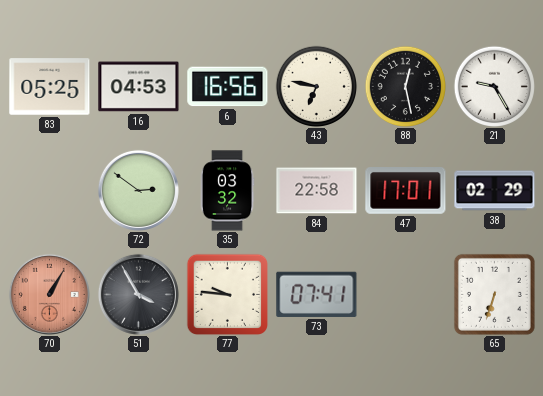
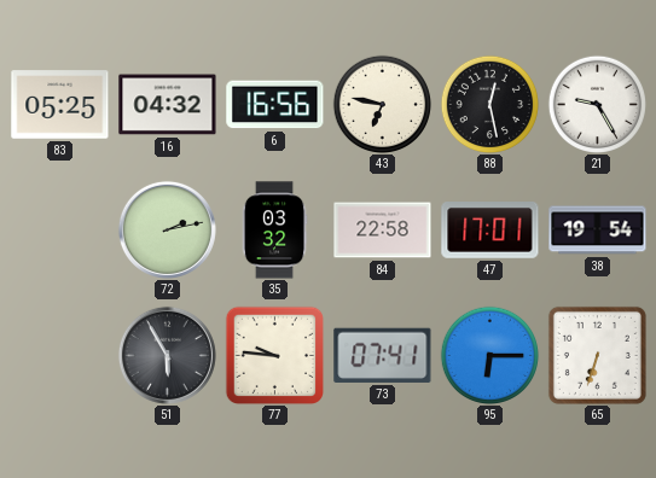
16: 04:53 -> 04:32 (168, 105)
72: 2:51 -> 2:13 (167, 229)
38: 02:29 -> 19:54 (598, 231)
70: 1:05 -> none (49, 294)
51: 3:55 -> 5:55 (167, 355)
95: none -> 6:15 (489, 355)
